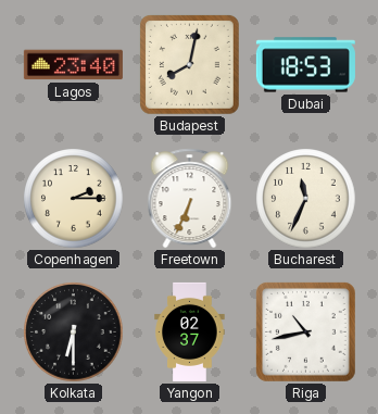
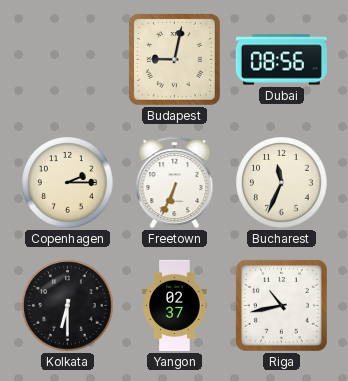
Lagos: 23:40 -> none (73, 65)
Budapest: 8:02 -> 9:02 (174, 59)
Dubai: 18:53 -> 08:56 (281, 60)
